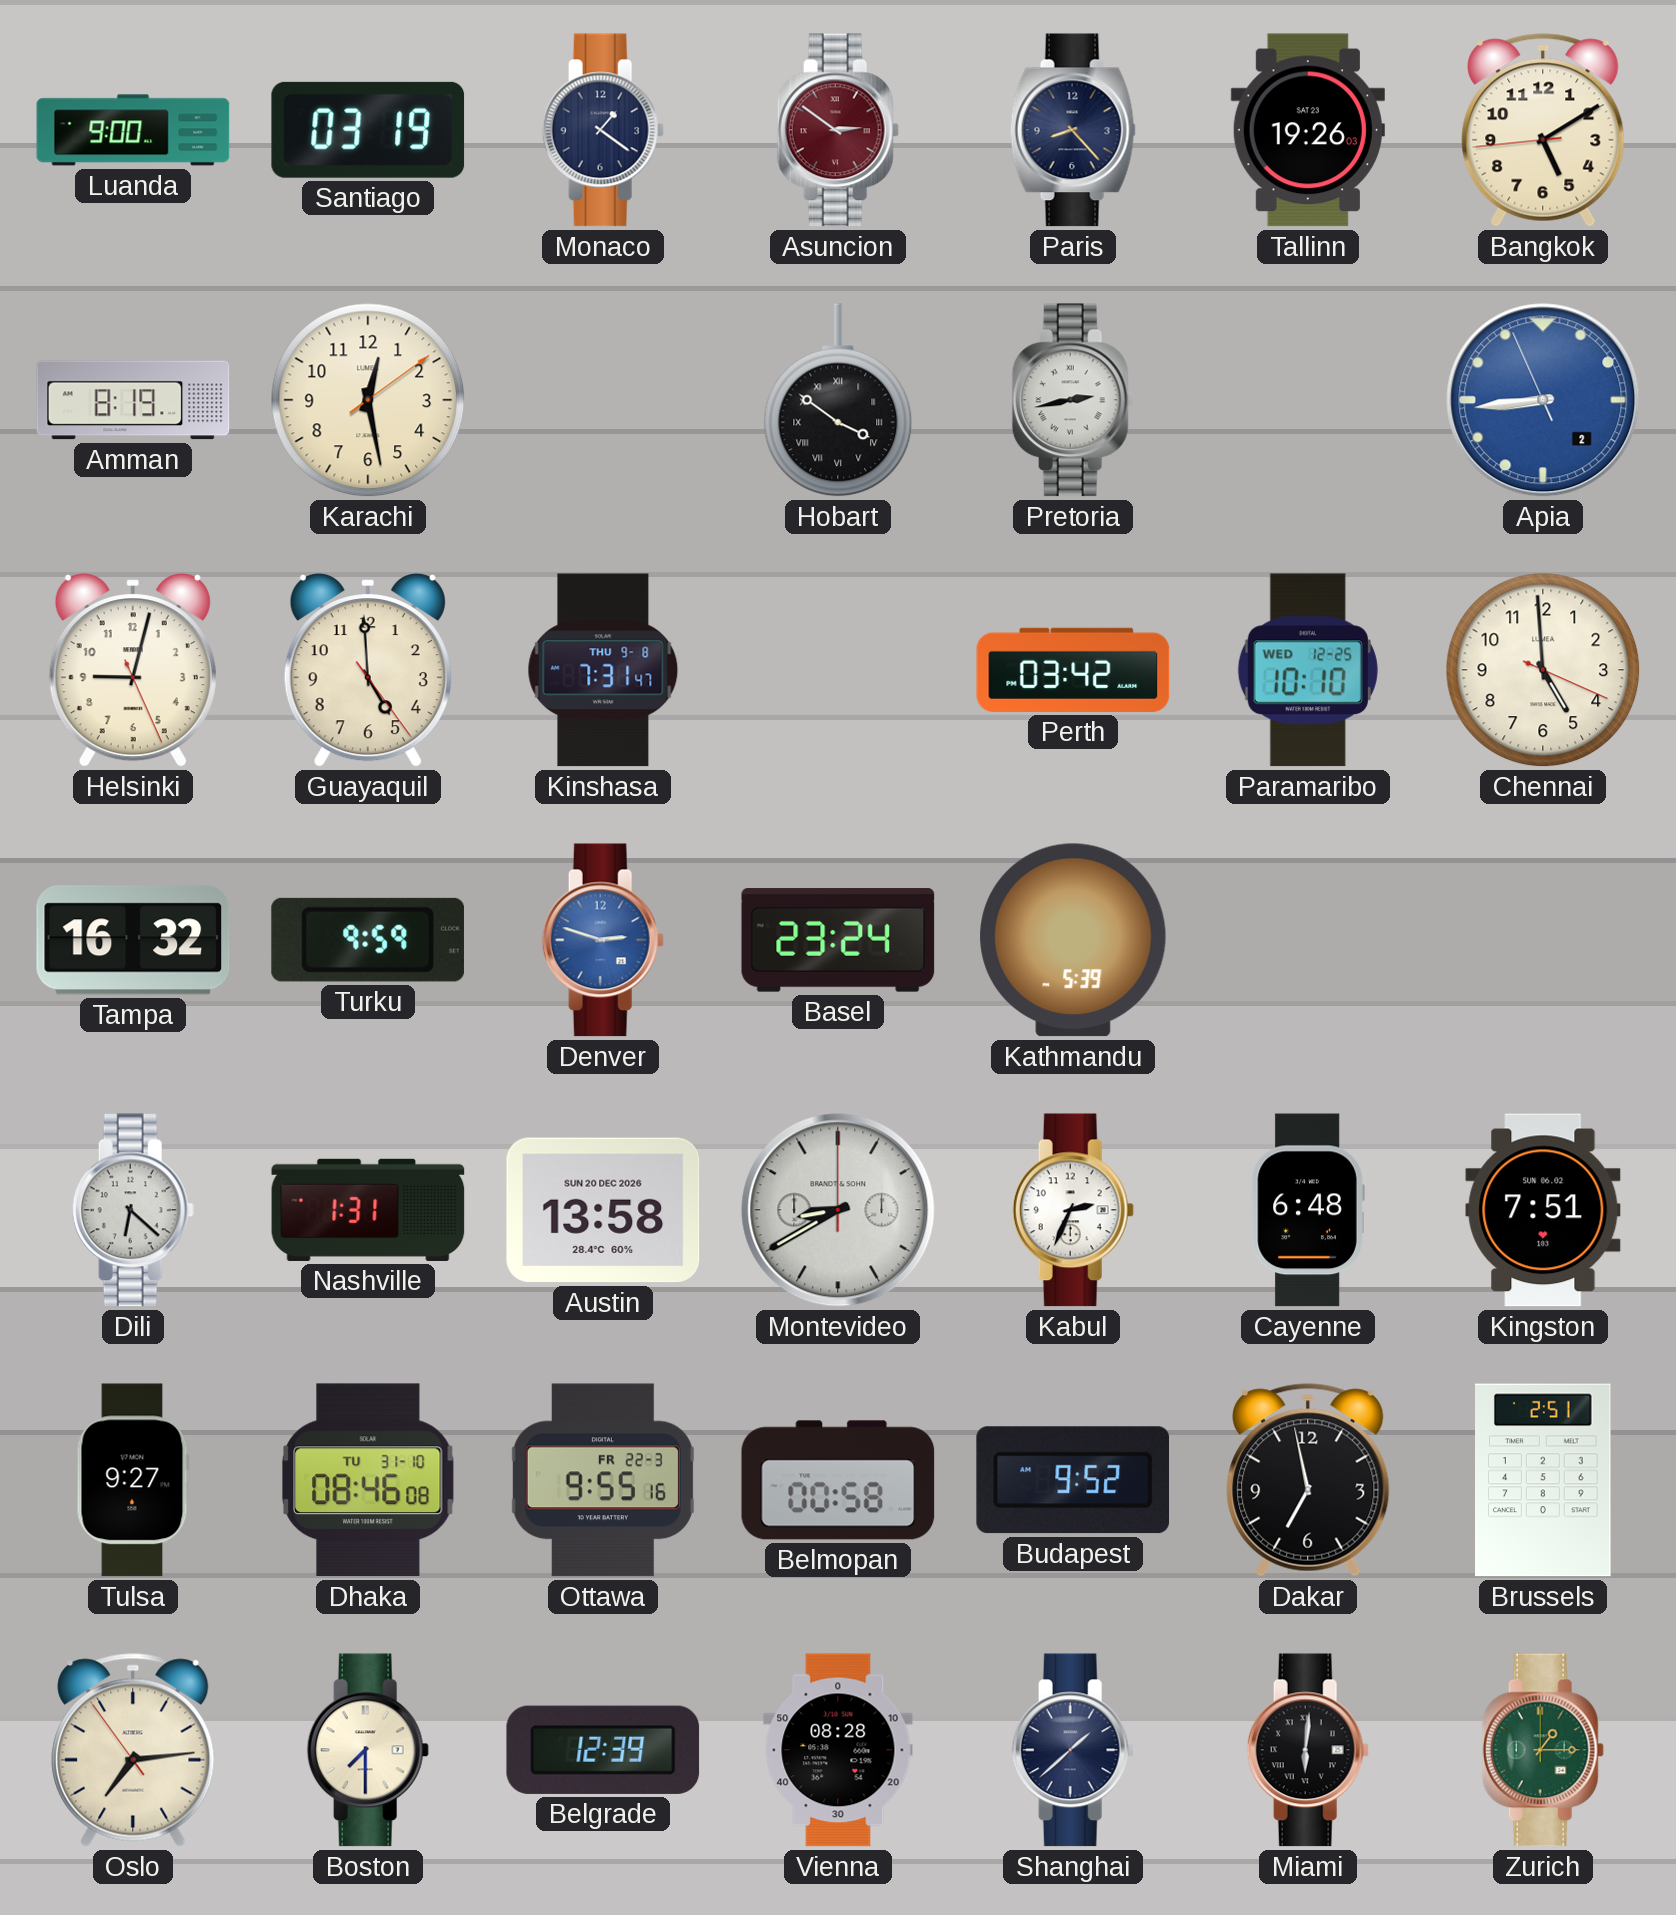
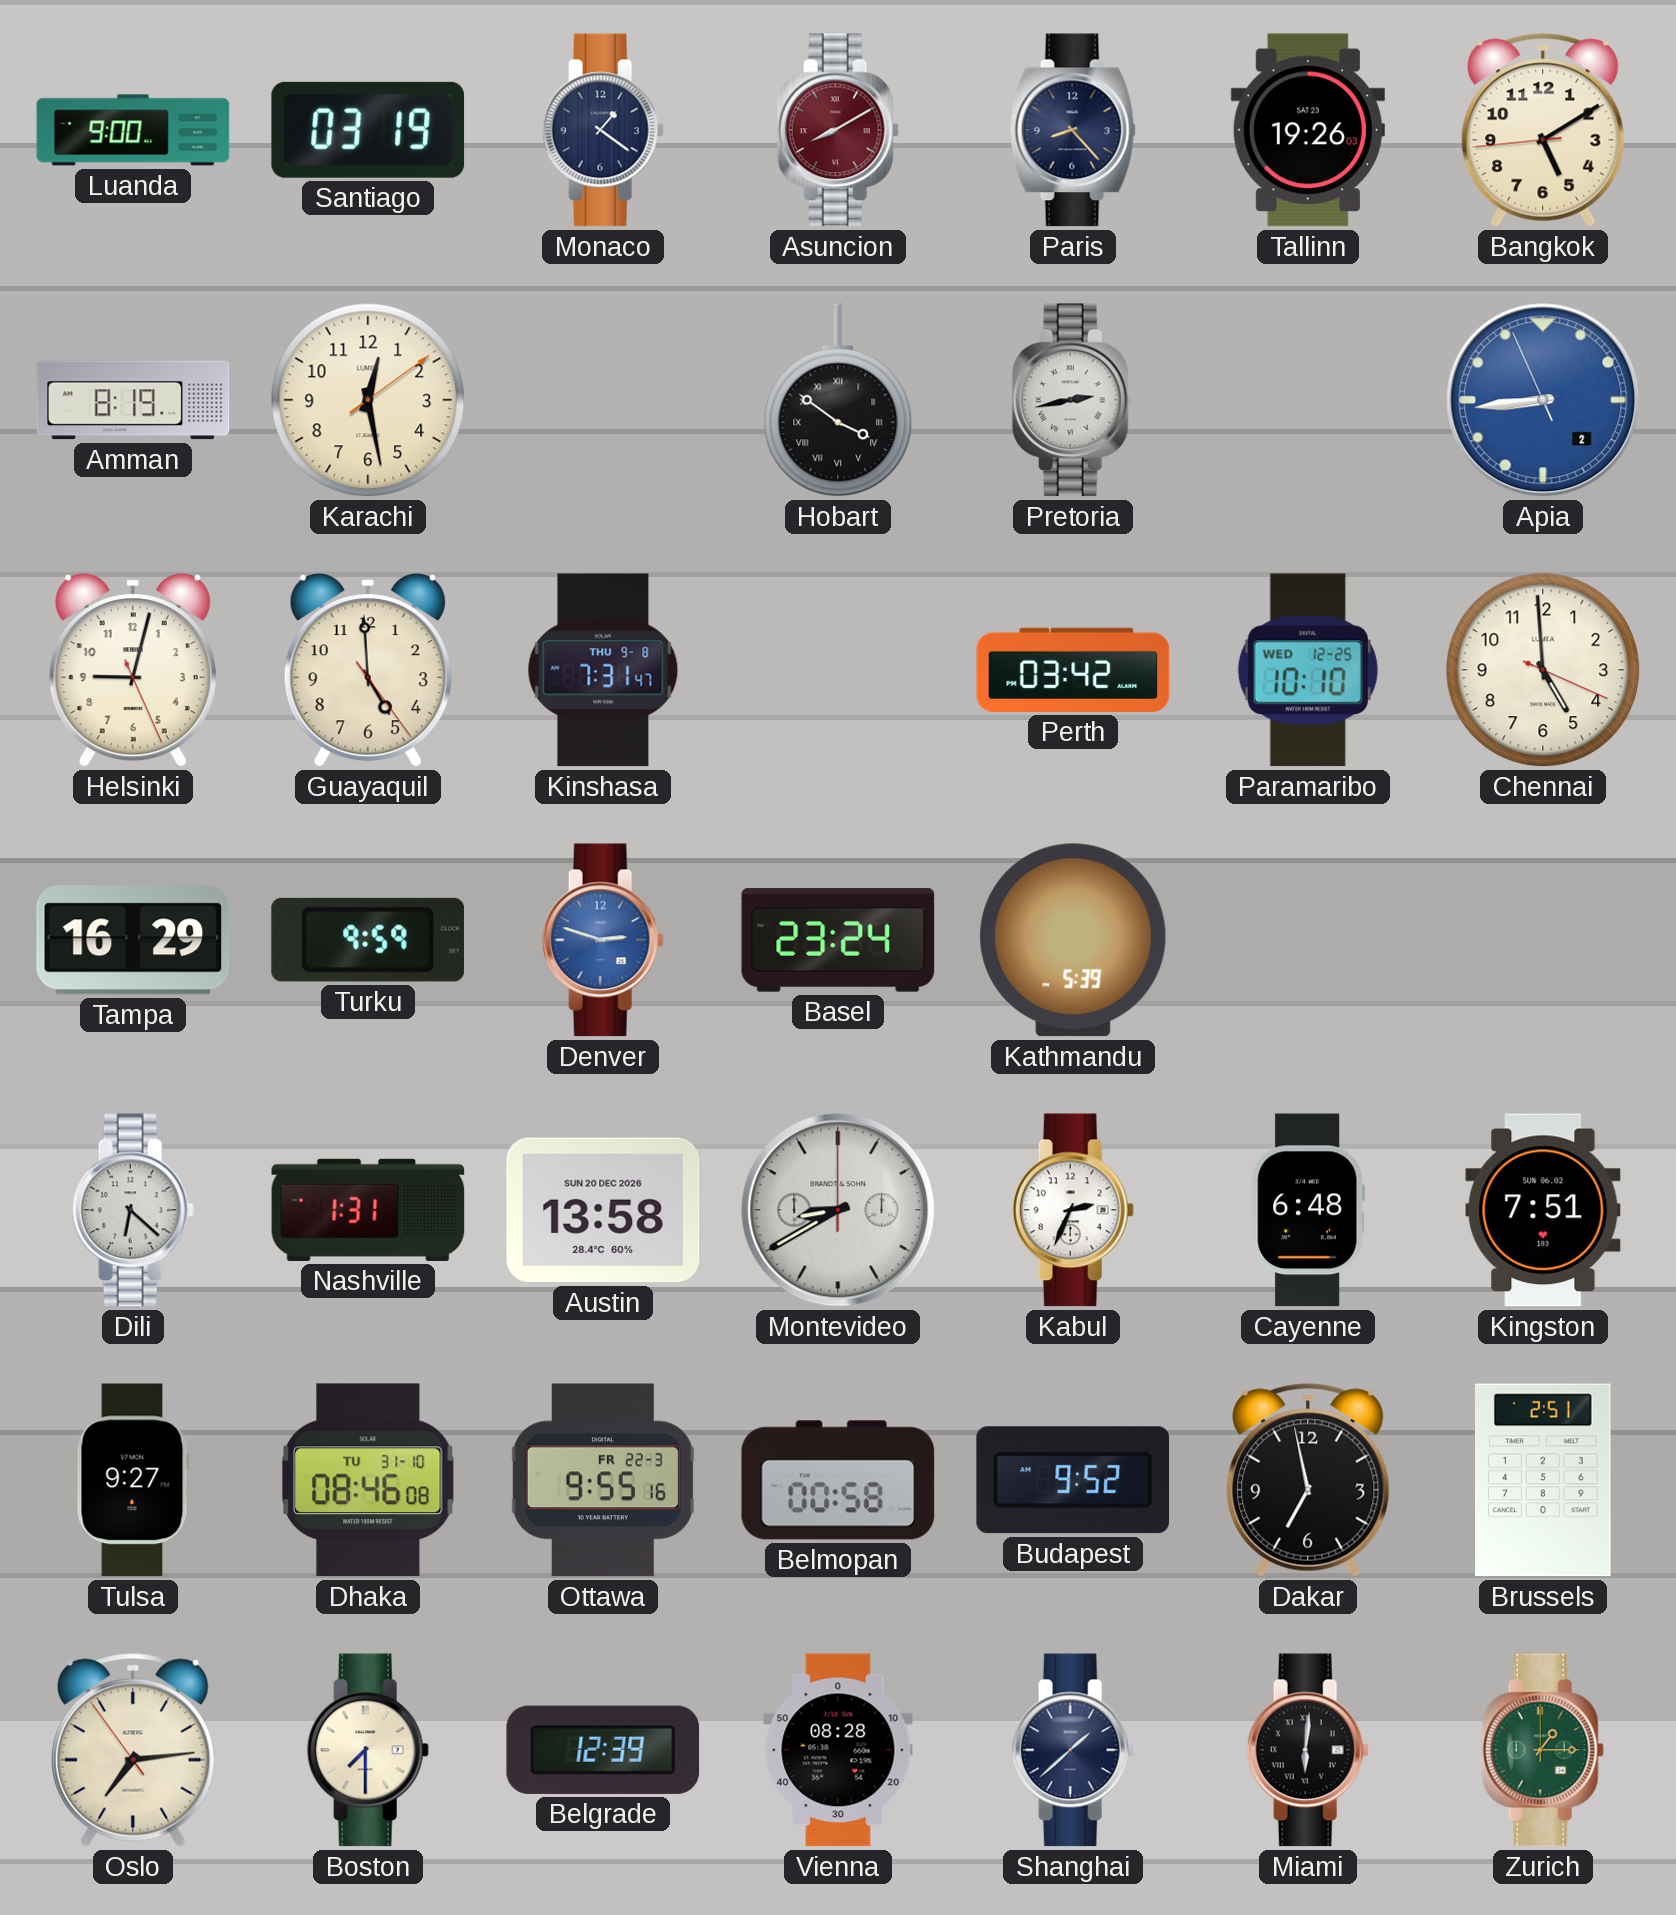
Asuncion: 2:51 -> 8:10 (838, 130)
Tampa: 16:32 -> 16:29 (133, 940)
